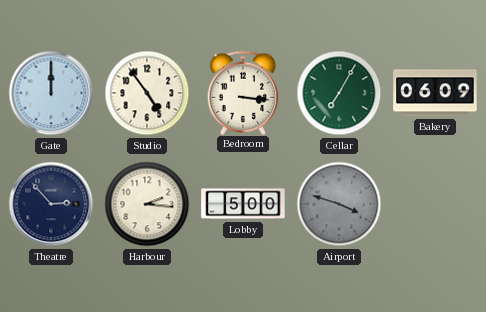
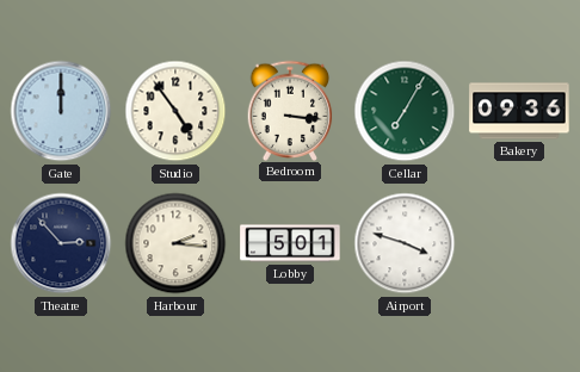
Bakery: 06:09 -> 09:36 (519, 111)
Lobby: 5:00 -> 5:01 (290, 243)
Airport dial: grey -> white (405, 243)
